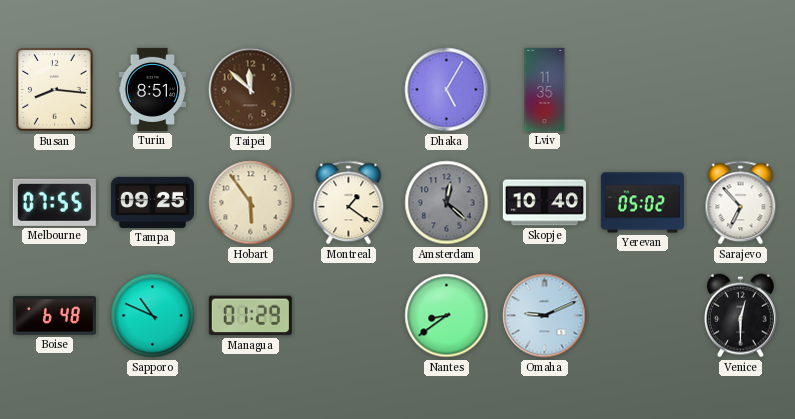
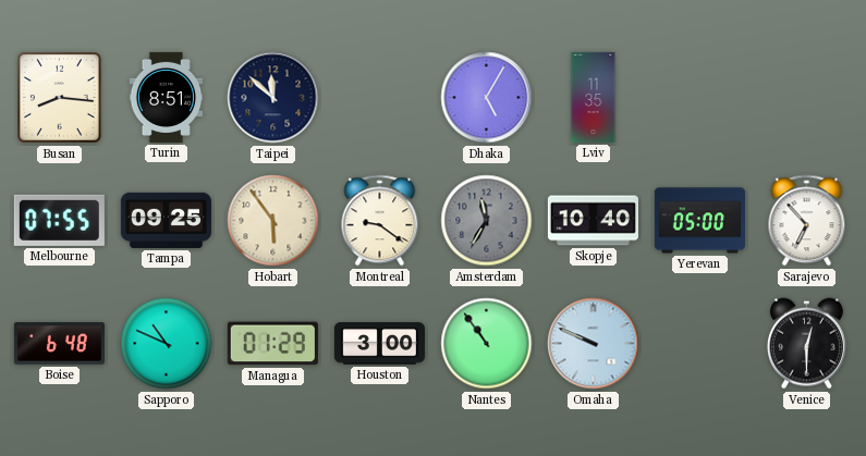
Taipei dial: brown -> navy (273, 98)
Montreal: 1:21 -> 9:21 (380, 221)
Amsterdam: 12:22 -> 11:35 (487, 221)
Yerevan: 05:02 -> 05:00 (699, 221)
Houston: none -> 3:00 (379, 344)
Nantes: 8:39 -> 10:54 (487, 344)
Omaha: 9:11 -> 9:49 (594, 344)
